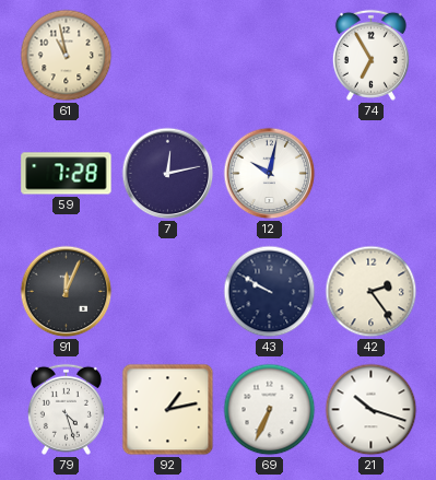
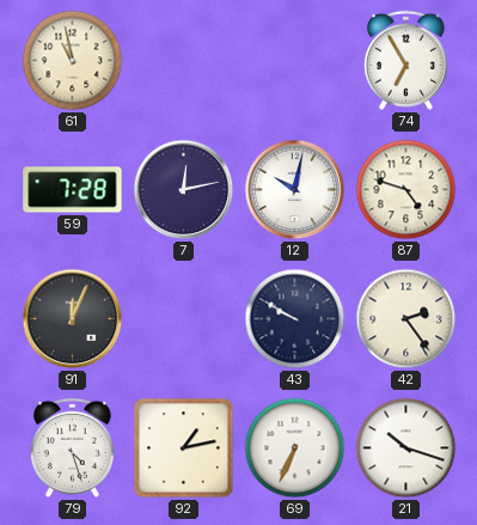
87: none -> 4:48 (406, 190)
